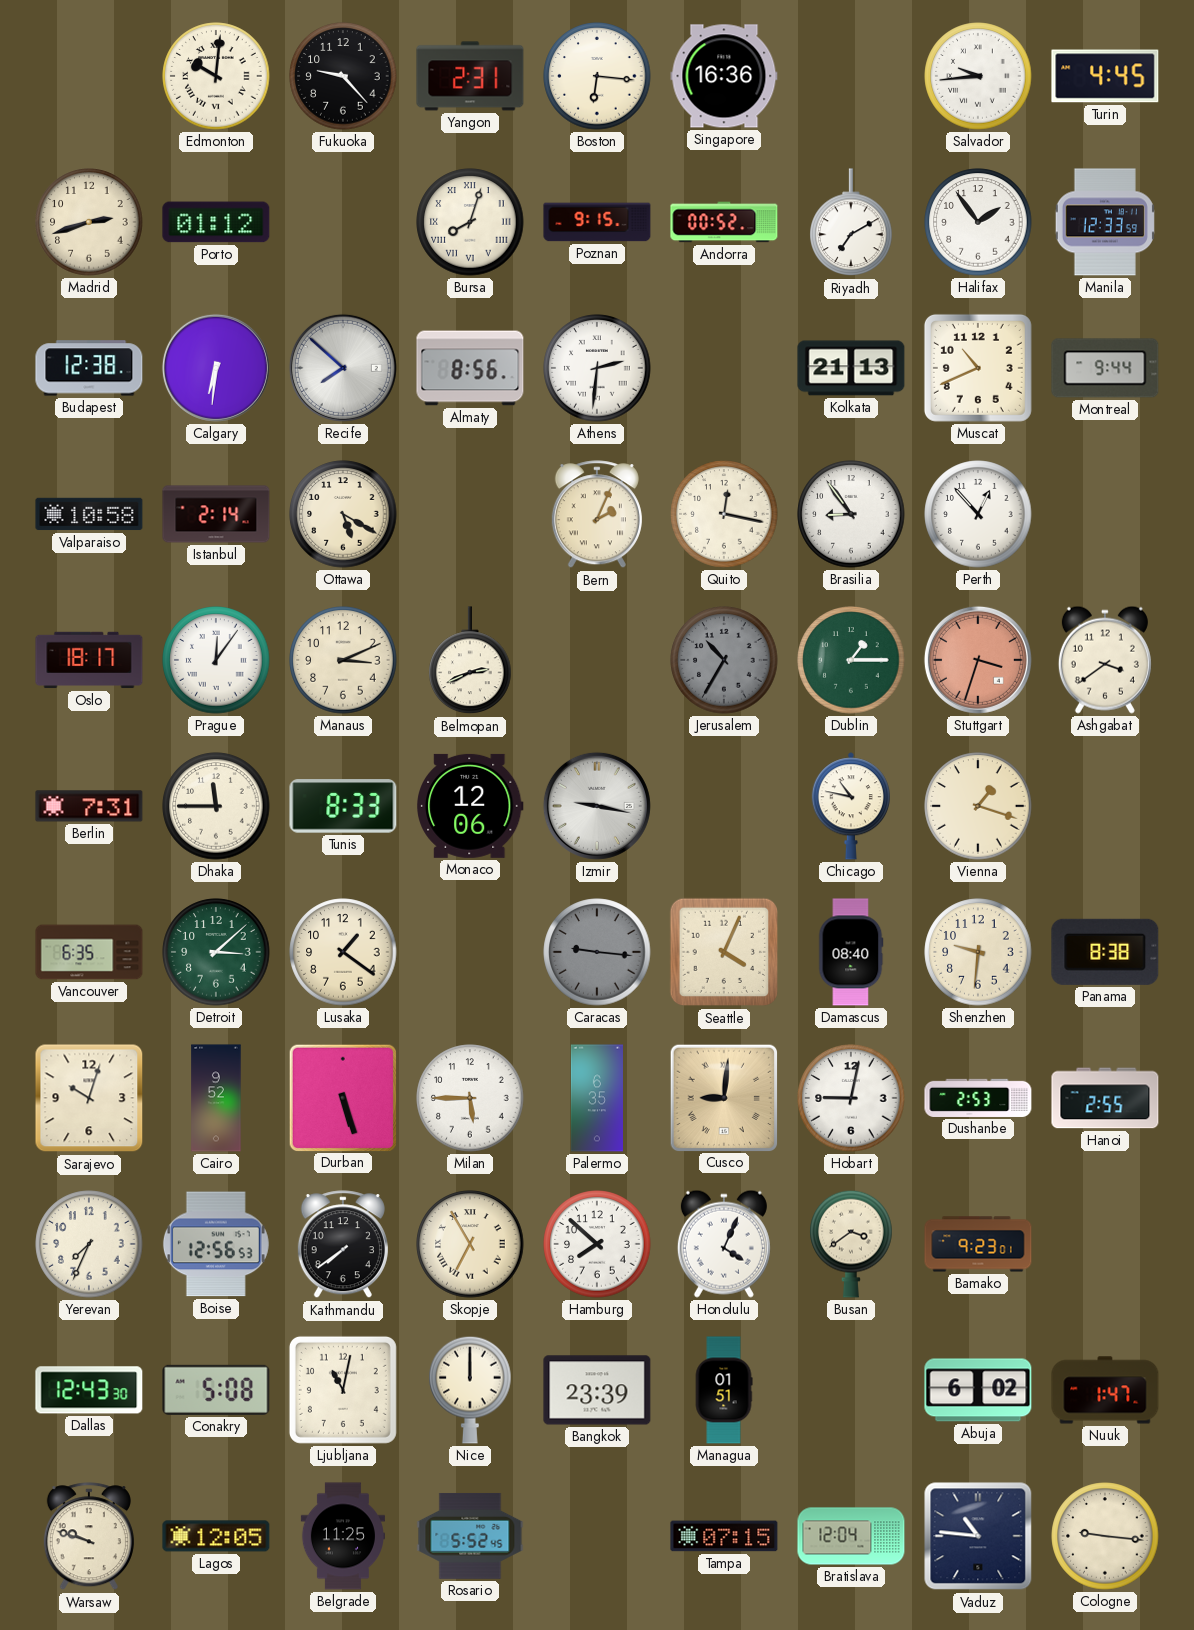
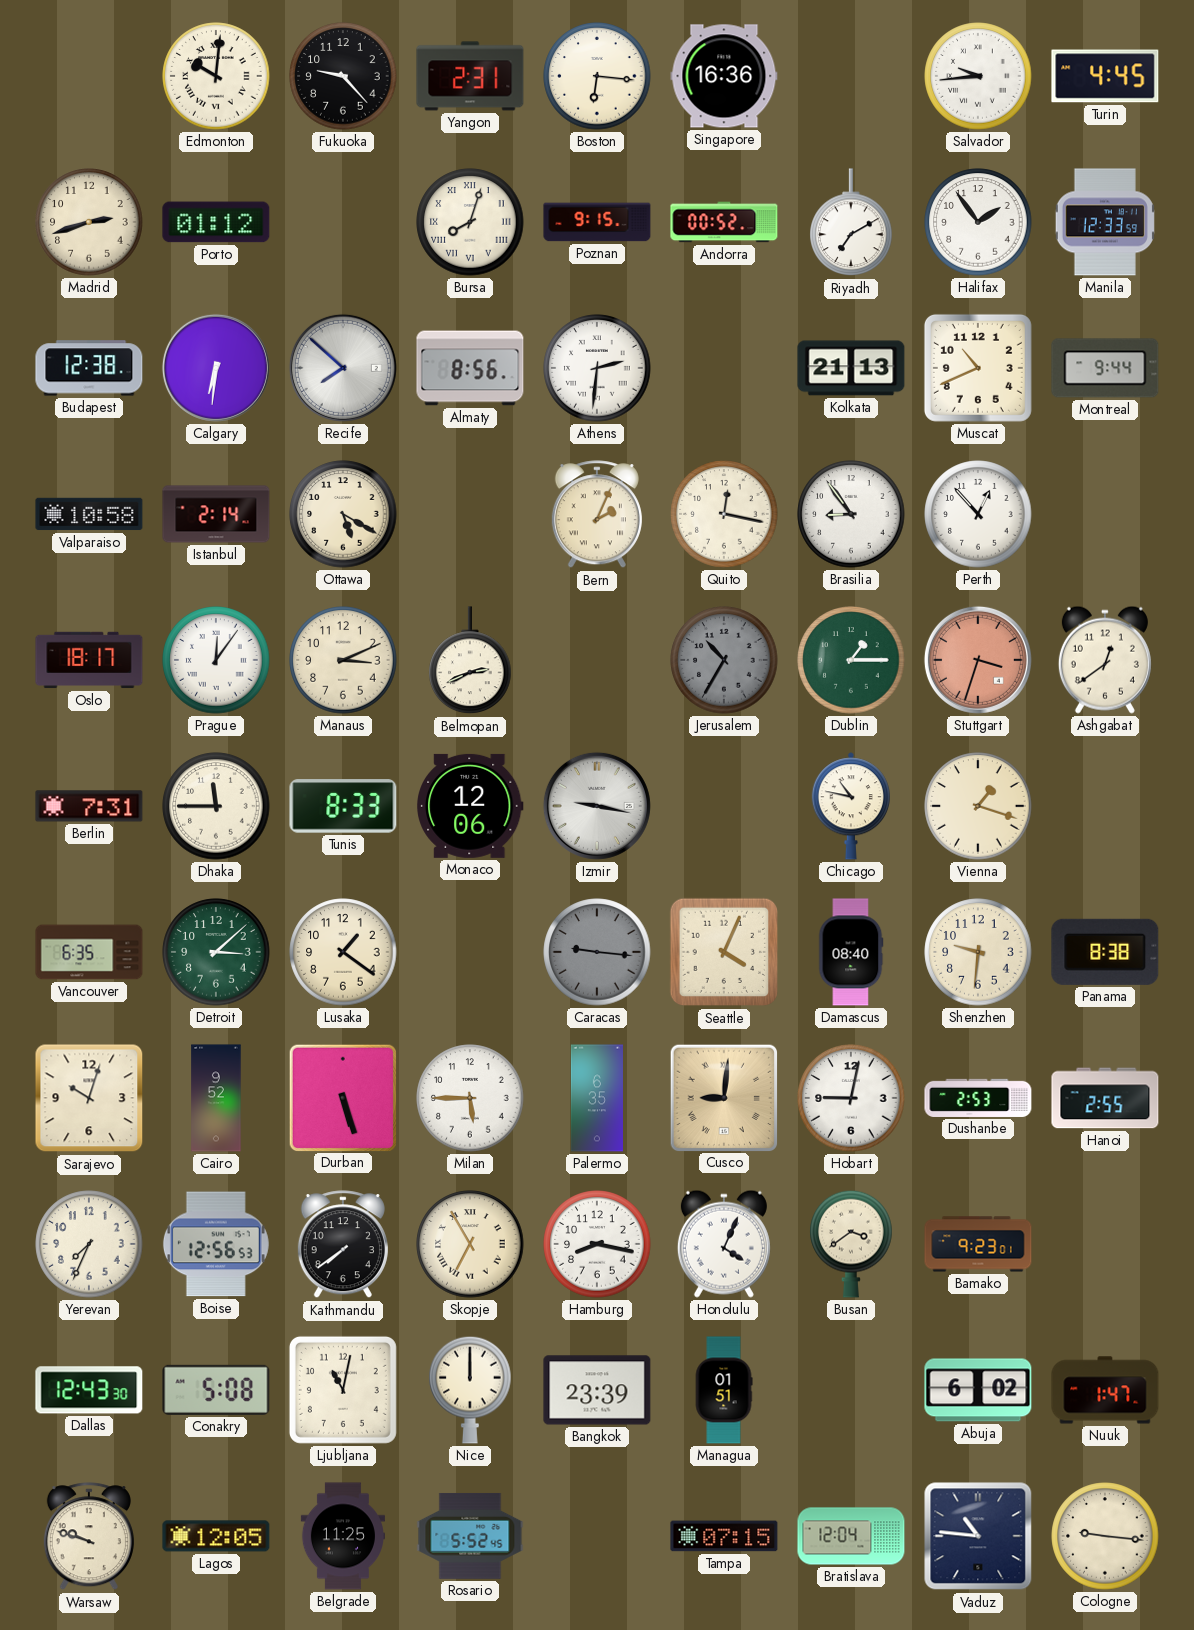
Ashgabat: 3:39 -> 12:39 (1105, 660)
Hamburg: 7:52 -> 8:17 (597, 1244)
